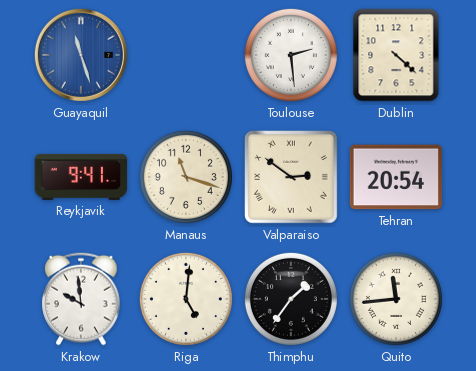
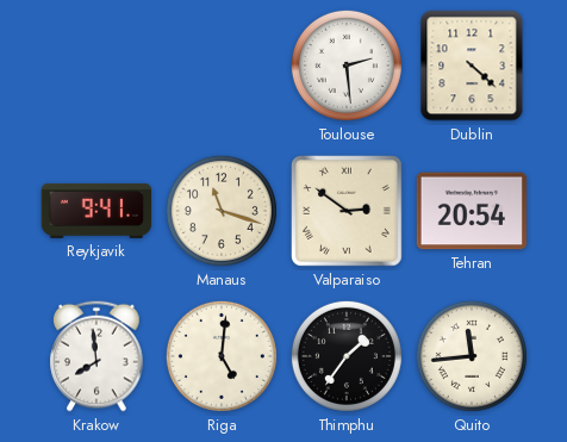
Guayaquil: 11:27 -> none (81, 55)
Krakow: 9:59 -> 7:59 (96, 356)
